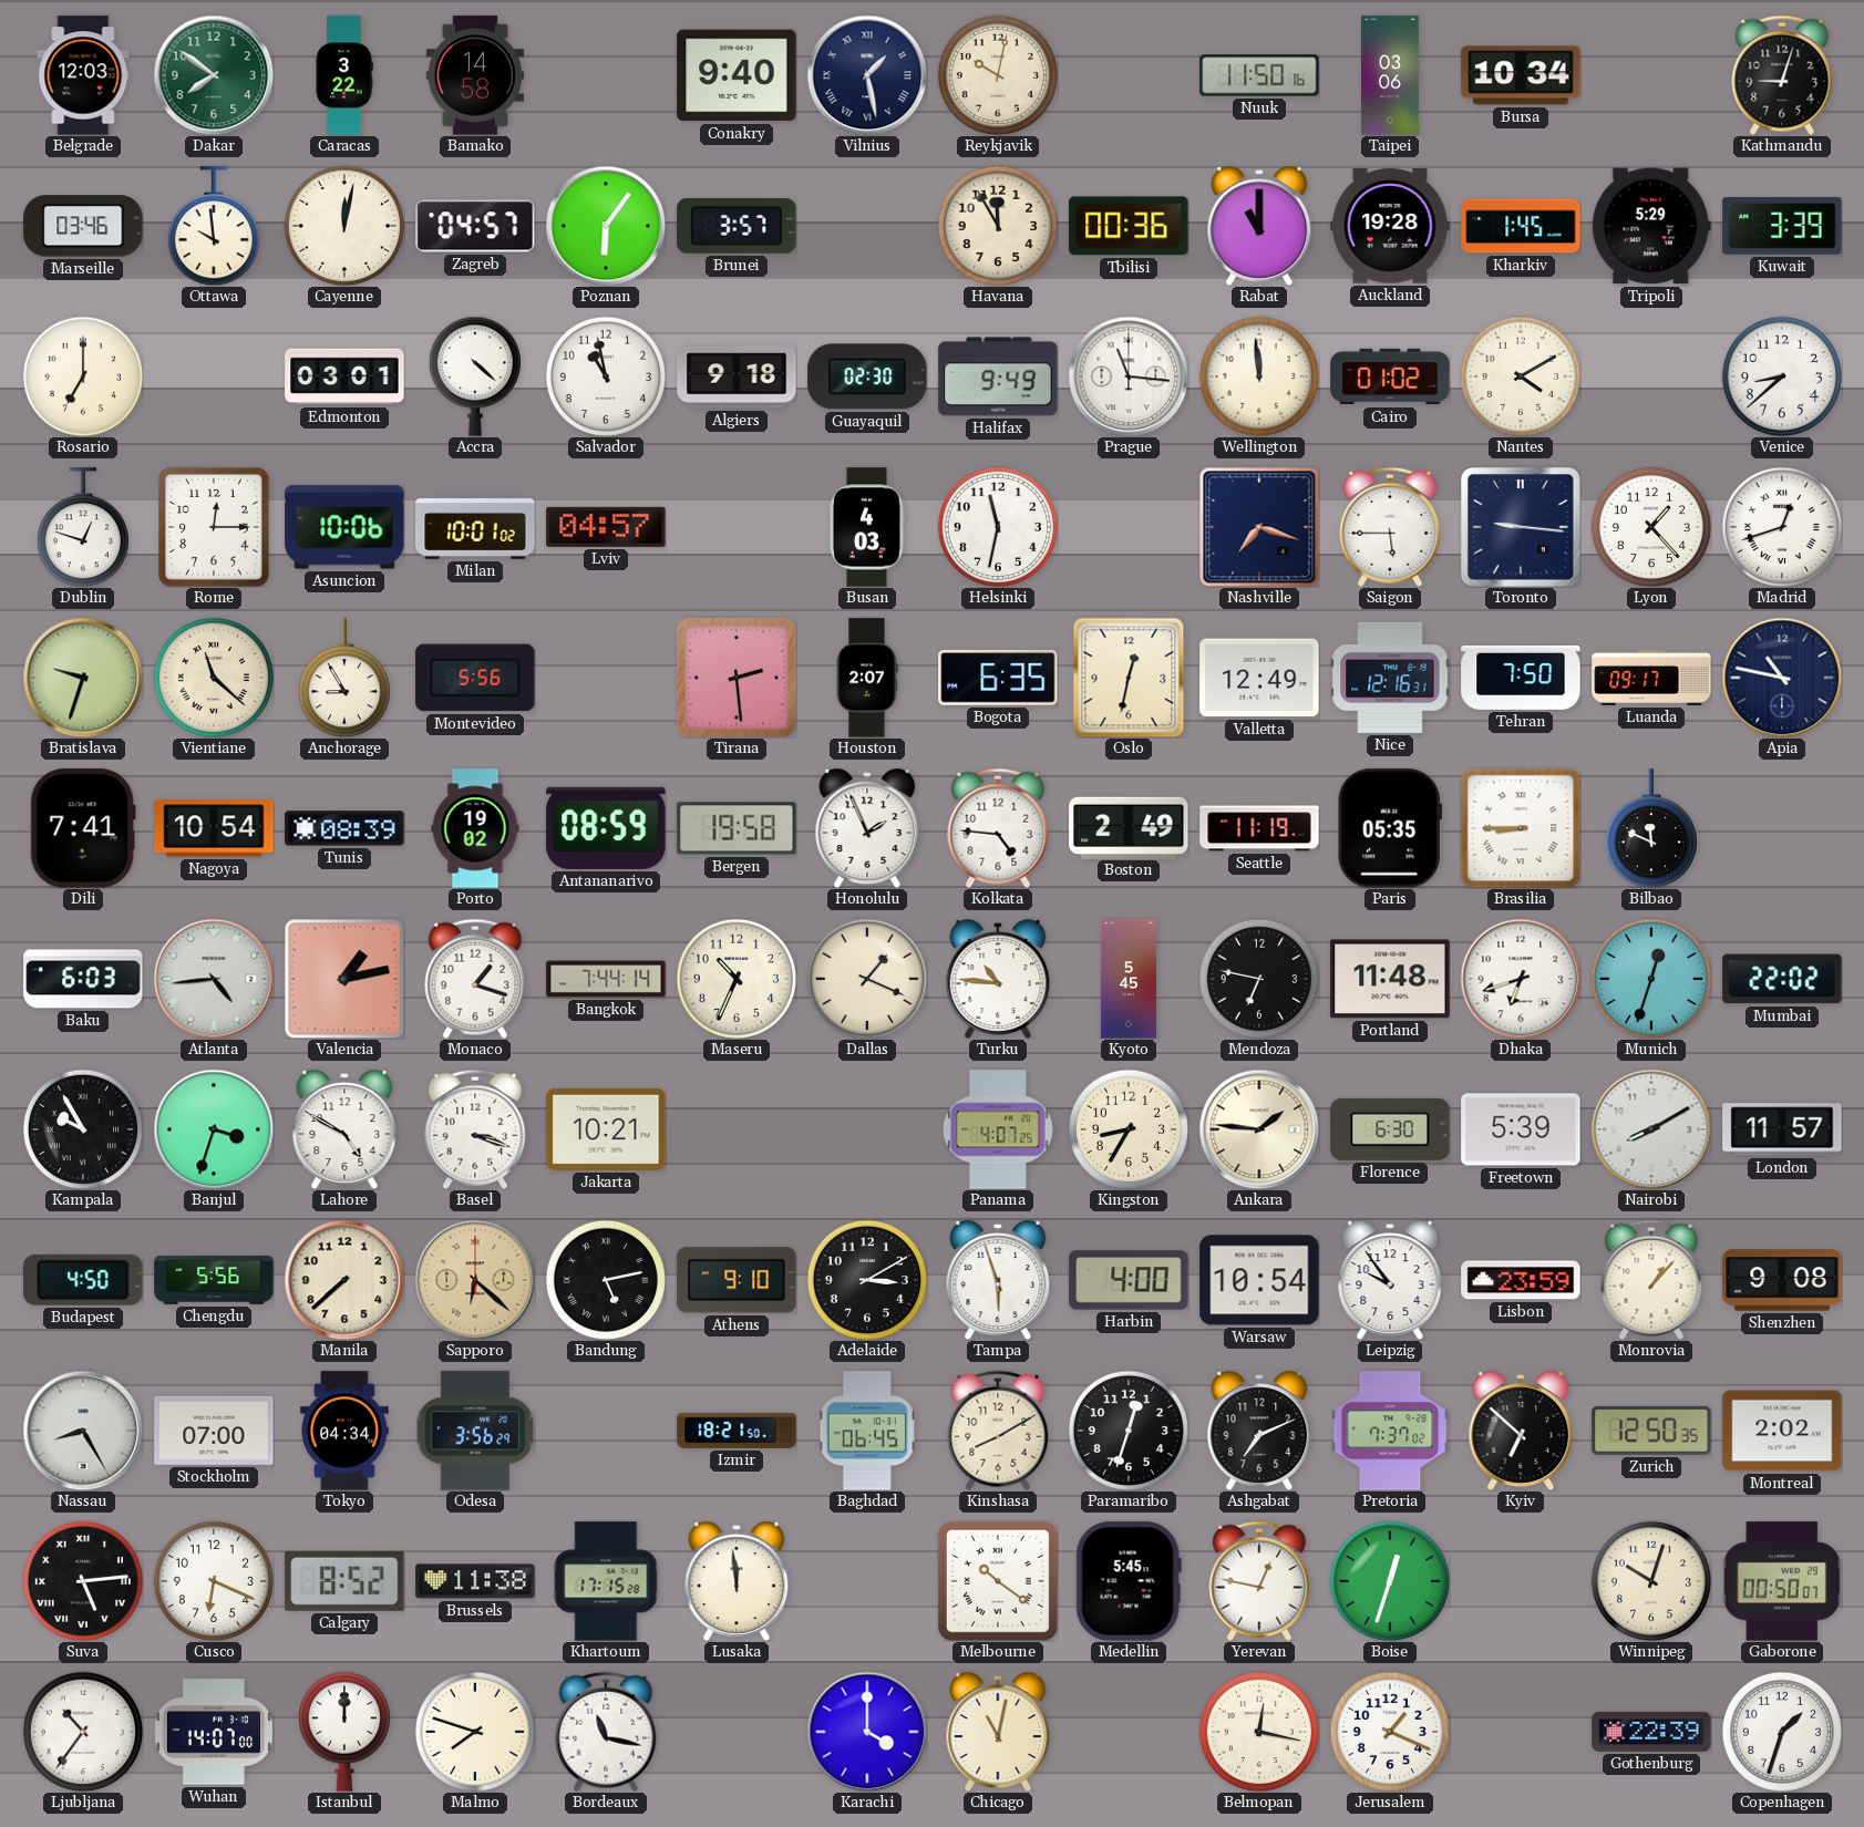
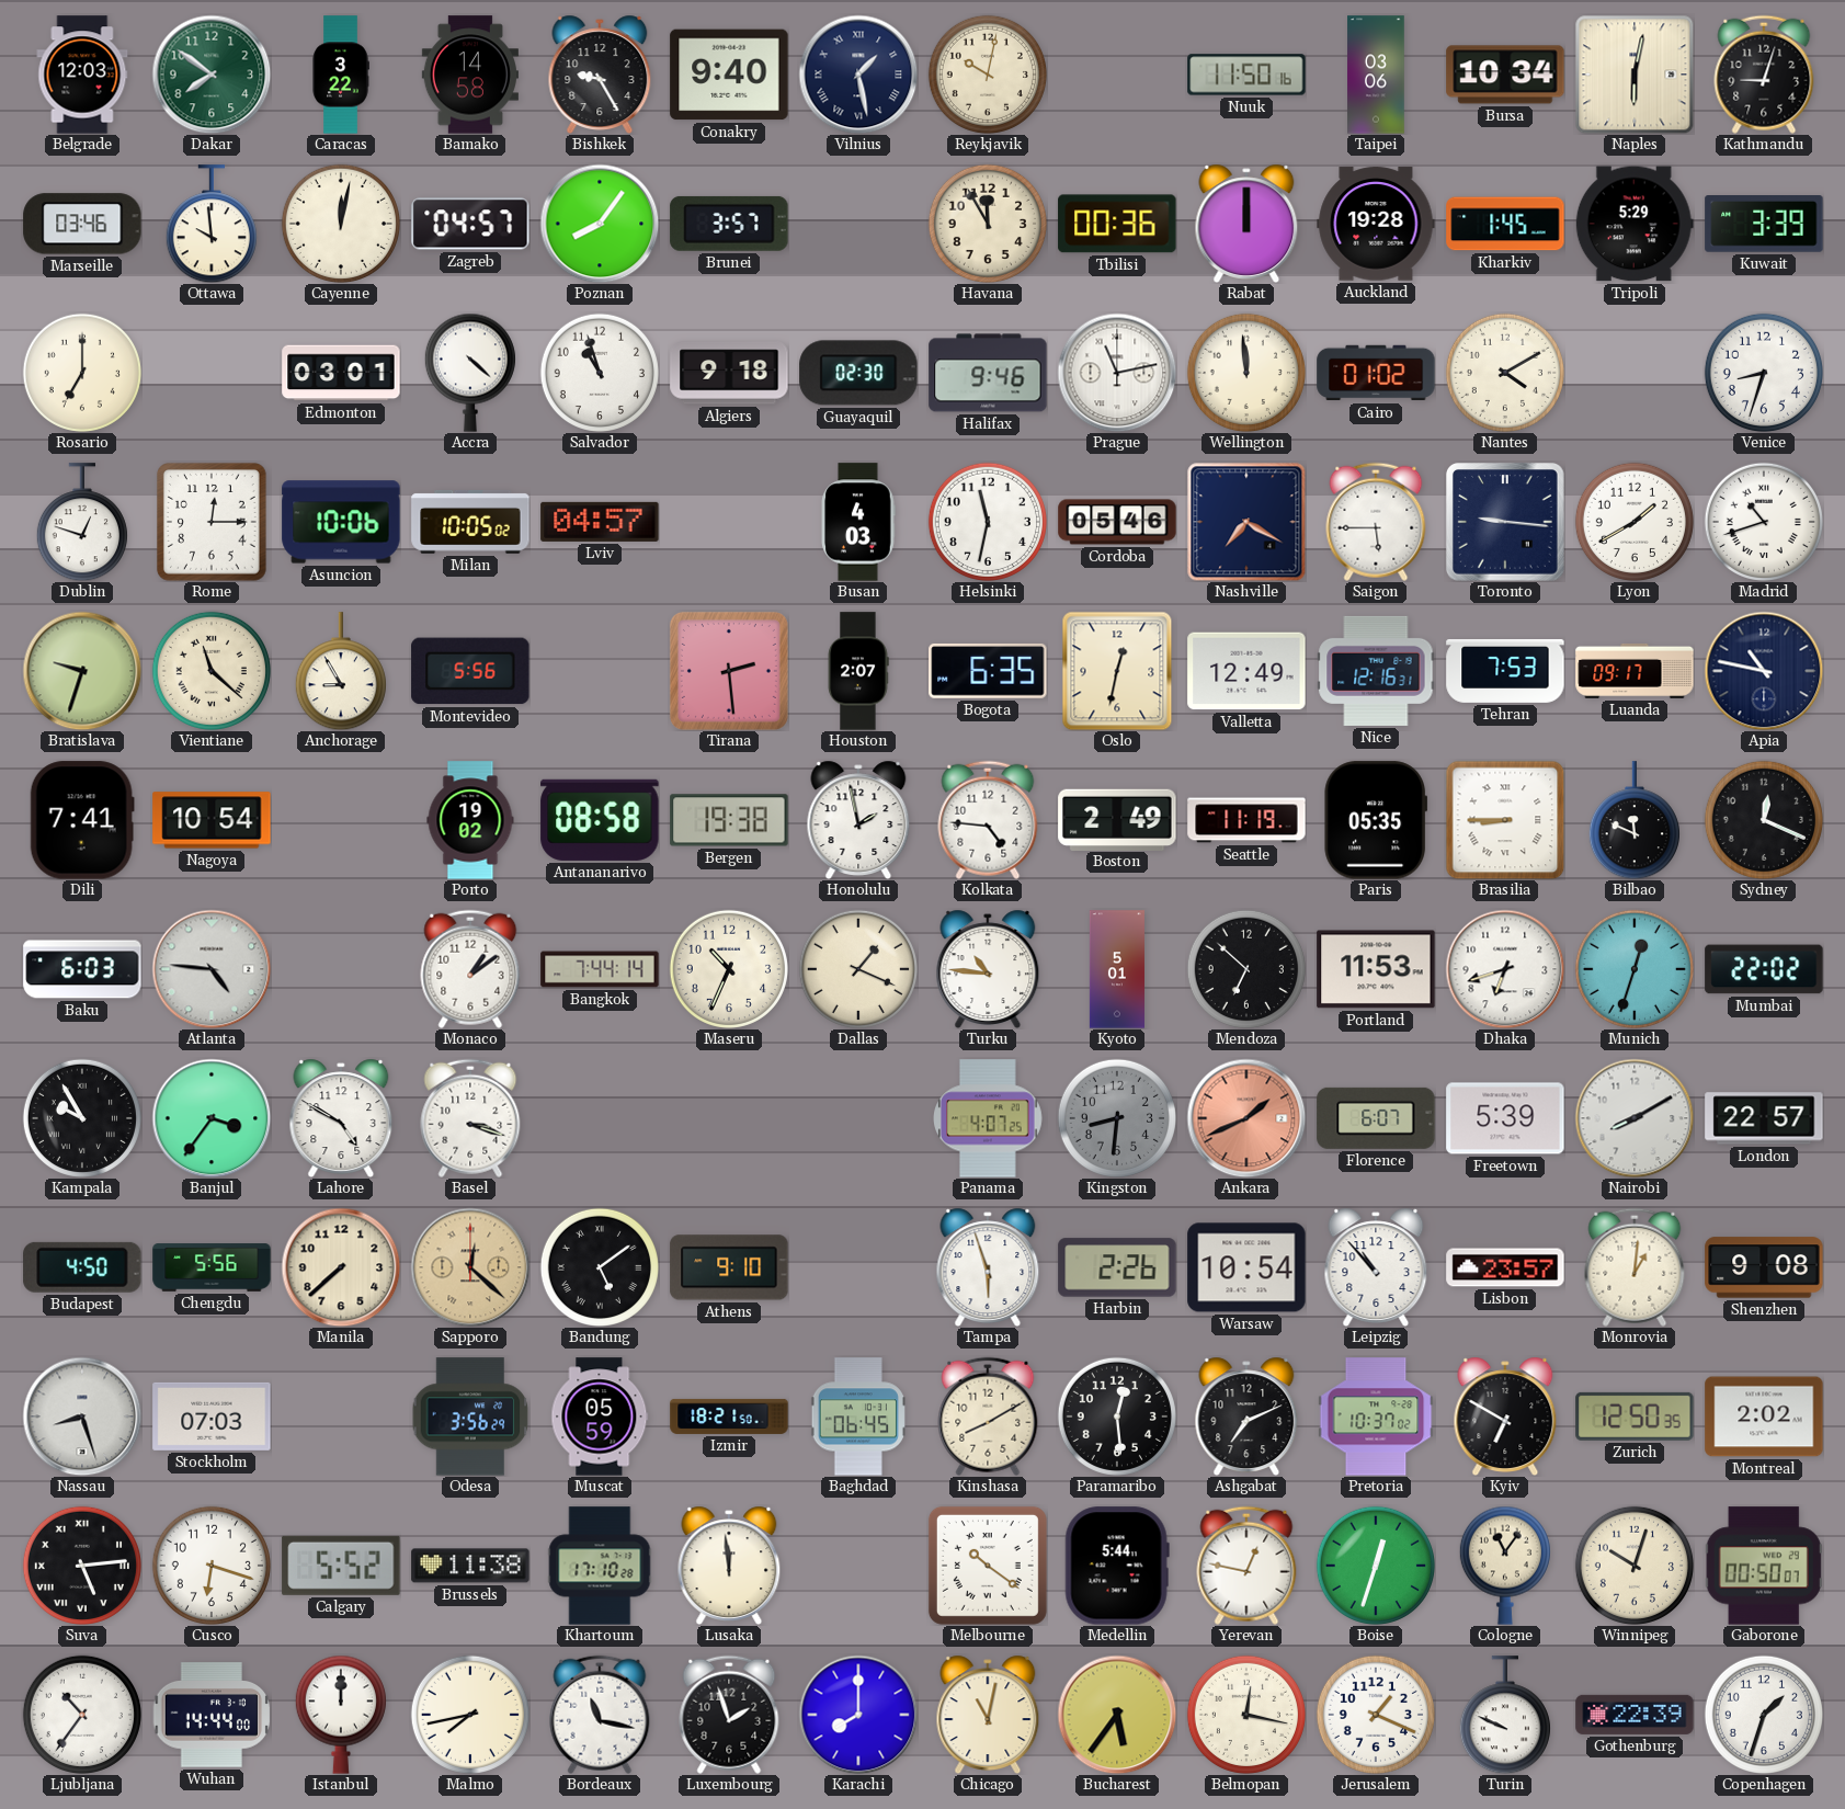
Bishkek: none -> 9:25 (600, 73)
Naples: none -> 6:02 (1635, 75)
Poznan: 6:06 -> 8:06 (600, 224)
Rabat: 11:00 -> 12:00 (1246, 223)
Salvador: 10:58 -> 10:57 (600, 373)
Halifax: 9:49 -> 9:46 (988, 373)
Prague: 11:16 -> 11:13 (1117, 373)
Venice: 8:38 -> 8:33 (1764, 373)
Milan: 10:01 -> 10:05 (470, 522)
Cordoba: none -> 05:46 (1117, 522)
Nashville: 7:18 -> 7:20 (1246, 522)
Lyon: 1:23 -> 1:40 (1635, 522)
Madrid: 12:42 -> 10:42 (1764, 522)
Tehran: 7:50 -> 7:53 (1505, 671)
Tunis: 08:39 -> none (344, 828)
Antananarivo: 08:59 -> 08:58 (600, 820)
Bergen: 19:58 -> 19:38 (729, 820)
Honolulu: 1:56 -> 1:58 (858, 819)
Sydney: none -> 12:19 (1764, 820)
Atlanta: 4:44 -> 4:46 (212, 969)
Valencia: 1:13 -> none (344, 979)
Monaco: 1:18 -> 1:09 (470, 969)
Kyoto: 5:45 -> 5:01 (1117, 969)
Mendoza: 6:47 -> 6:52 (1246, 969)
Portland: 11:48 -> 11:53 (1376, 969)
Banjul: 3:33 -> 3:36 (212, 1118)
Jakarta: 10:21 -> none (606, 1129)
Kingston: 8:35 -> 8:31 (1117, 1118)
Kingston dial: cream -> grey (1117, 1118)
Ankara: 1:46 -> 1:41 (1246, 1118)
Ankara dial: cream -> salmon (1246, 1118)
Florence: 6:30 -> 6:07 (1376, 1118)
London: 11:57 -> 22:57 (1764, 1118)
Sapporo: 6:22 -> 12:22 (470, 1267)
Bandung: 5:13 -> 5:09 (600, 1267)
Adelaide: 3:10 -> none (867, 1280)
Harbin: 4:00 -> 2:26 (1117, 1267)
Leipzig: 9:54 -> 10:53 (1376, 1266)
Lisbon: 23:59 -> 23:57 (1505, 1267)
Monrovia: 1:07 -> 1:01 (1635, 1267)
Nassau: 8:25 -> 8:27 (82, 1417)
Stockholm: 07:00 -> 07:03 (212, 1417)
Tokyo: 04:34 -> none (346, 1431)
Muscat: none -> 05:59 (600, 1417)
Paramaribo: 12:33 -> 12:29 (1117, 1417)
Pretoria: 7:37 -> 10:37 (1376, 1417)
Kyiv: 6:52 -> 6:50 (1505, 1415)
Cusco: 6:19 -> 6:18 (212, 1566)
Calgary: 8:52 -> 5:52 (341, 1566)
Khartoum: 17:15 -> 17:10 (600, 1566)
Medellin: 5:45 -> 5:44 (1117, 1566)
Cologne: none -> 11:06 (1505, 1566)
Wuhan: 14:07 -> 14:44 (212, 1715)
Malmo: 7:48 -> 7:43 (470, 1715)
Luxembourg: none -> 1:57 (729, 1715)
Karachi: 4:00 -> 8:00 (858, 1715)
Bucharest: none -> 5:36 (1117, 1715)
Turin: none -> 9:49 (1505, 1715)
